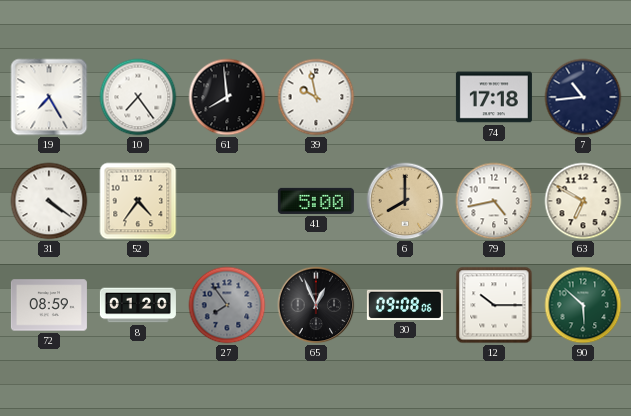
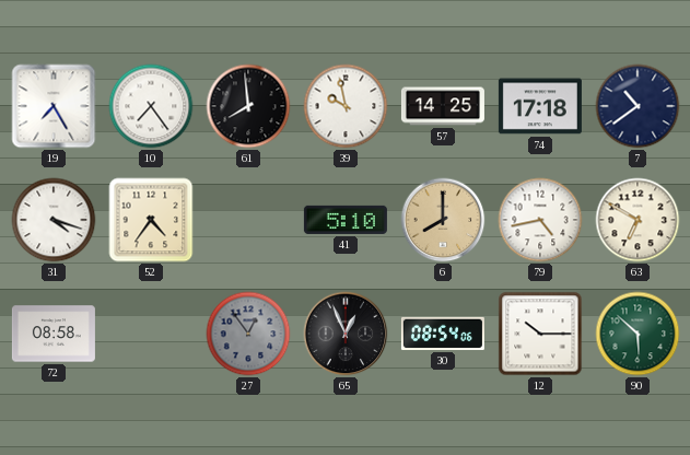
57: none -> 14:25 (443, 106)
7: 10:44 -> 10:39 (638, 106)
31: 4:21 -> 4:18 (54, 220)
41: 5:00 -> 5:10 (346, 220)
72: 08:59 -> 08:58 (54, 334)
8: 01:20 -> none (138, 305)
27: 7:54 -> 12:54 (248, 334)
30: 09:08 -> 08:54 (443, 334)
